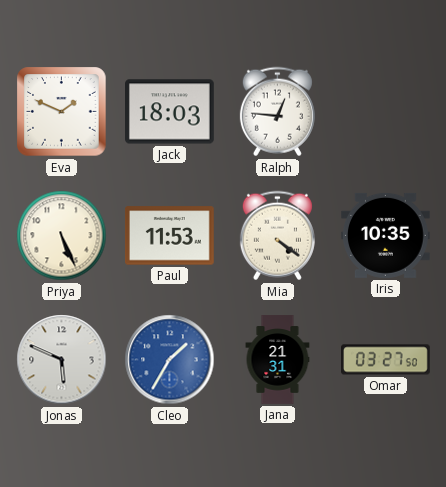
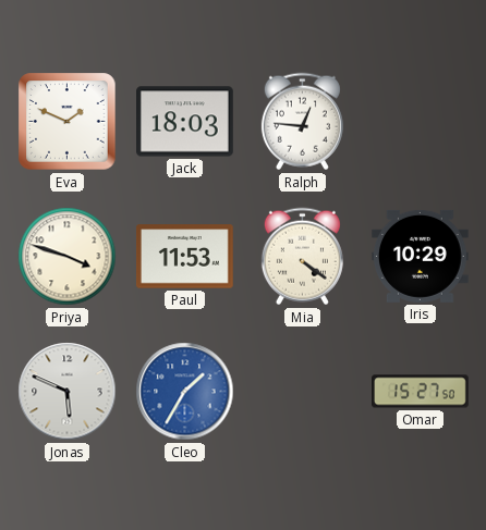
Priya: 5:26 -> 3:48 (68, 257)
Iris: 10:35 -> 10:29 (420, 256)
Jana: 21:31 -> none (278, 360)
Omar: 03:27 -> 15:27 (421, 392)
